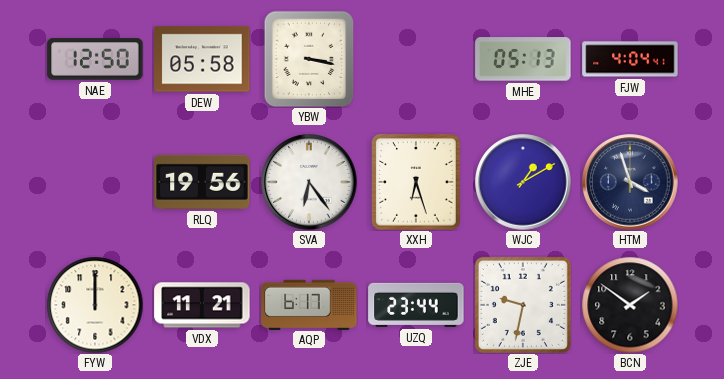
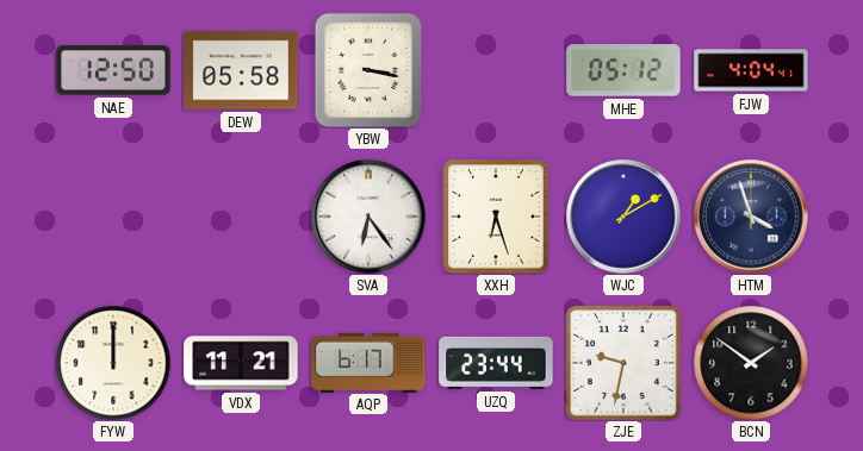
MHE: 05:13 -> 05:12 (623, 70)
RLQ: 19:56 -> none (202, 182)
